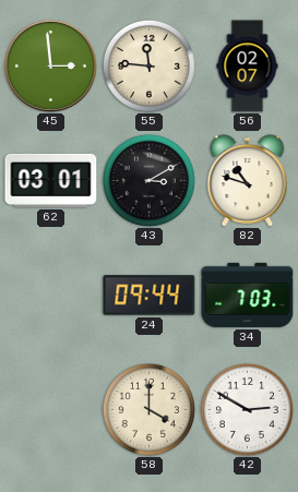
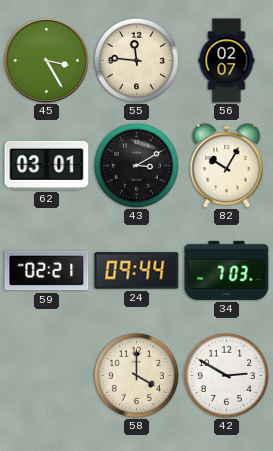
45: 2:59 -> 3:25 (46, 60)
82: 10:48 -> 10:05 (227, 166)
59: none -> 02:21 (47, 271)
